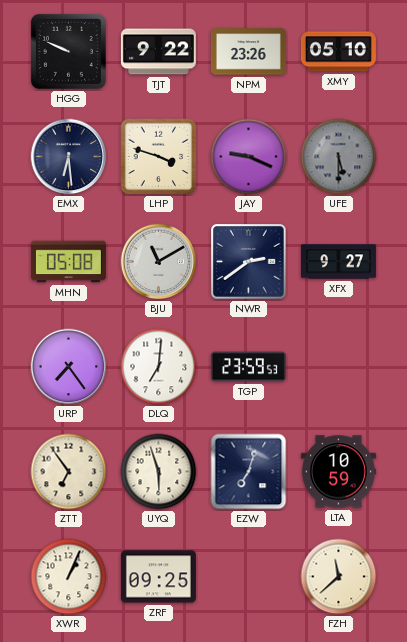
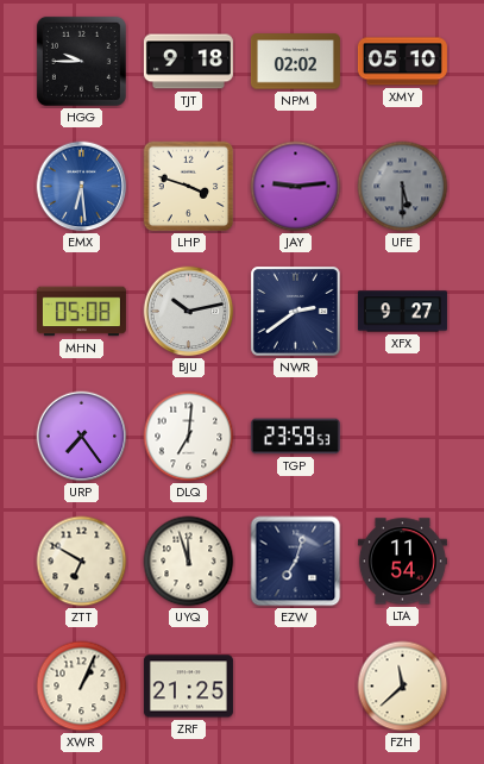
HGG: 9:49 -> 9:45 (81, 61)
TJT: 9:22 -> 9:18 (188, 62)
NPM: 23:26 -> 02:02 (295, 62)
EMX dial: navy -> blue (82, 187)
JAY: 9:19 -> 9:14 (296, 187)
BJU: 11:10 -> 10:13 (189, 312)
ZTT: 6:54 -> 6:50 (82, 562)
UYQ: 5:57 -> 11:57 (189, 562)
LTA: 10:59 -> 11:54 (402, 562)
ZRF: 09:25 -> 21:25 (188, 687)
